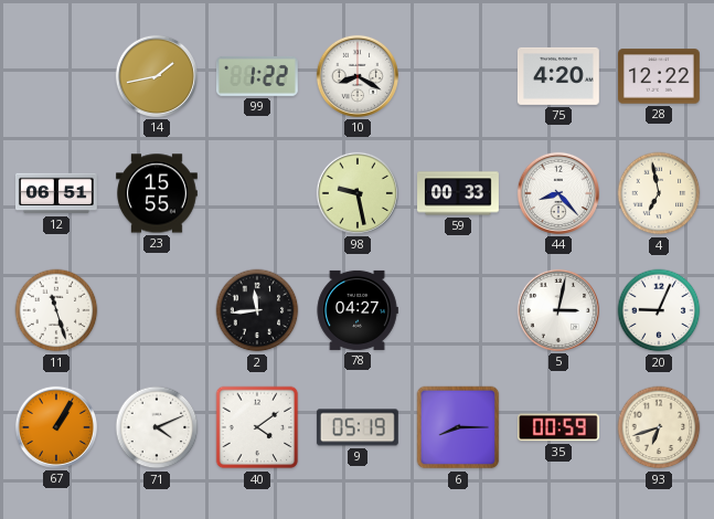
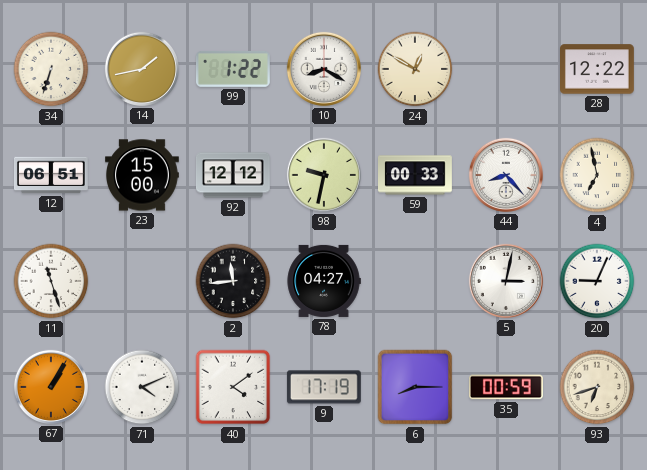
34: none -> 6:33 (51, 69)
24: none -> 12:50 (415, 69)
75: 4:20 -> none (558, 76)
23: 15:55 -> 15:00 (143, 175)
92: none -> 12:12 (233, 175)
98: 9:28 -> 9:32 (324, 175)
9: 05:19 -> 17:19 (324, 387)
